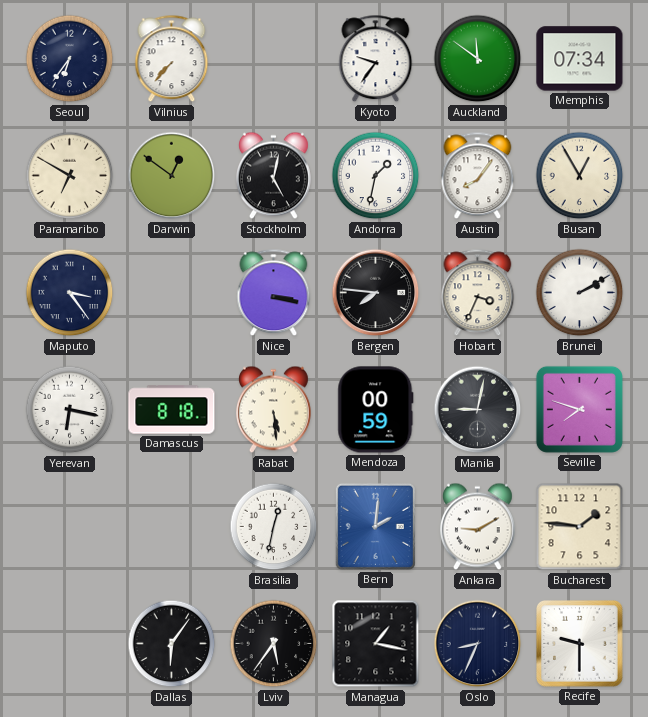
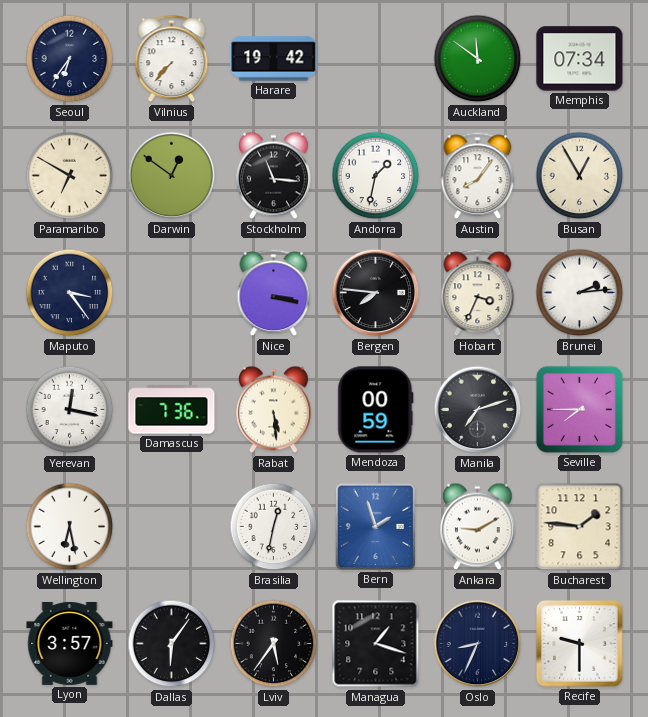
Harare: none -> 19:42 (274, 59)
Kyoto: 9:36 -> none (376, 59)
Stockholm: 5:02 -> 11:16 (273, 176)
Brunei: 2:10 -> 2:14 (580, 293)
Yerevan: 6:17 -> 12:17 (70, 410)
Damascus: 8:18 -> 7:36 (172, 410)
Manila: 9:02 -> 7:12 (478, 410)
Seville: 7:48 -> 7:45 (579, 409)
Wellington: none -> 6:28 (70, 527)
Bern: 2:01 -> 1:57 (375, 526)
Lyon: none -> 3:57 (70, 643)
Managua: 1:17 -> 1:18 (376, 644)
